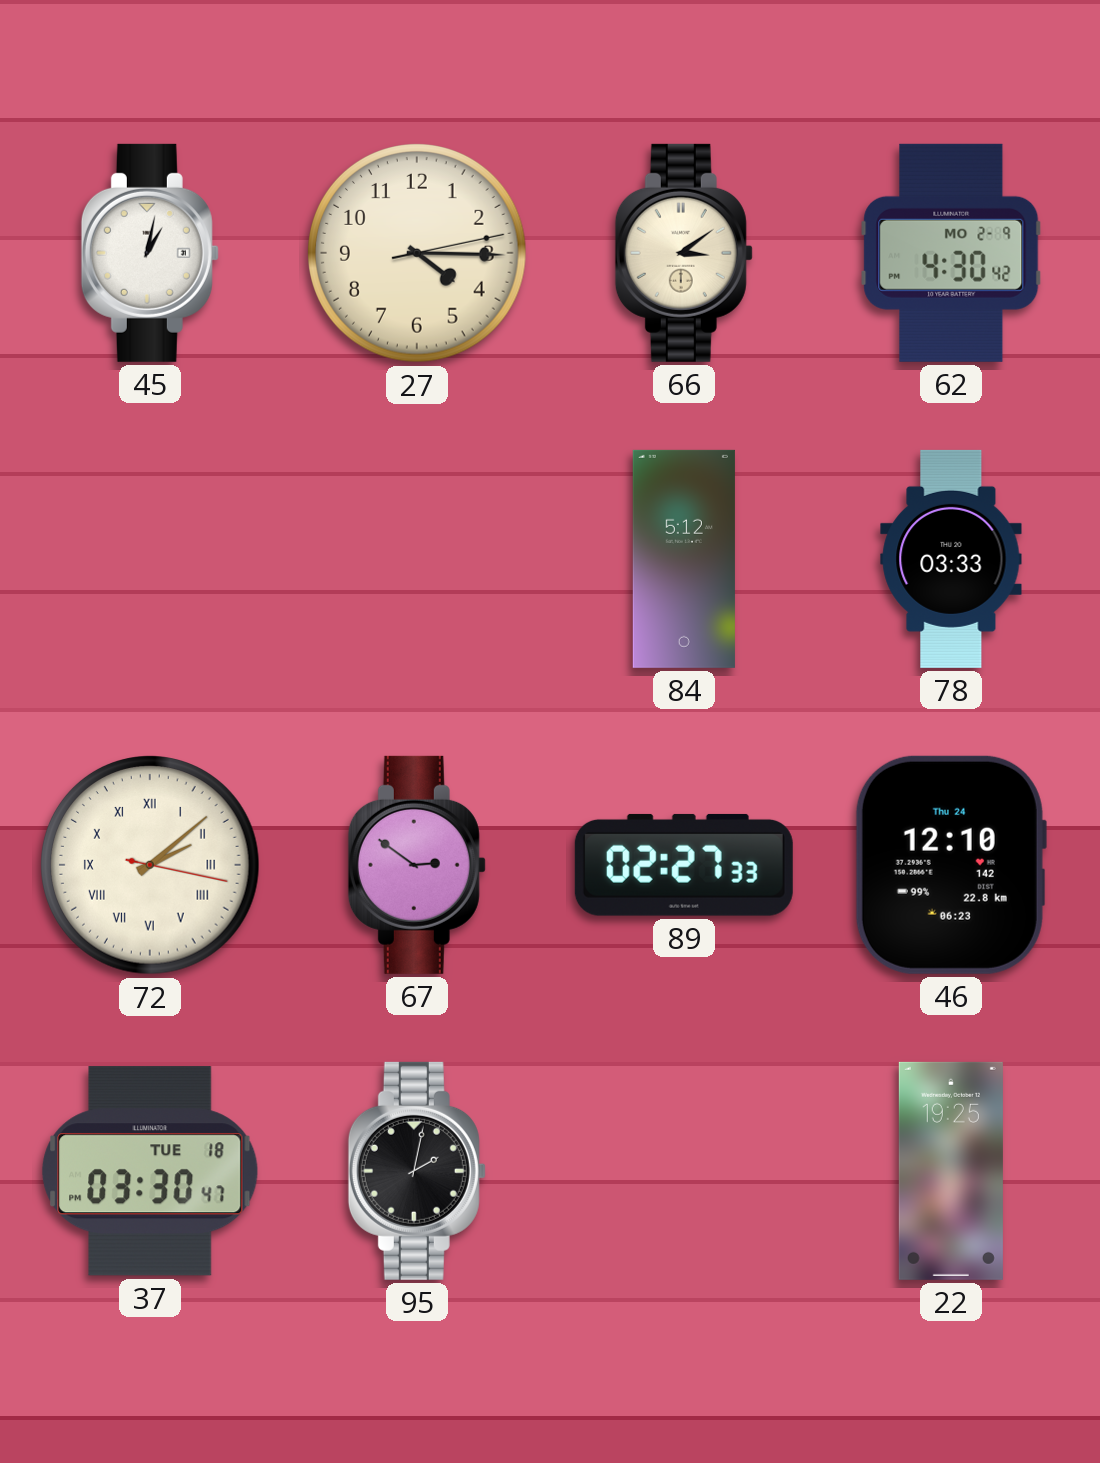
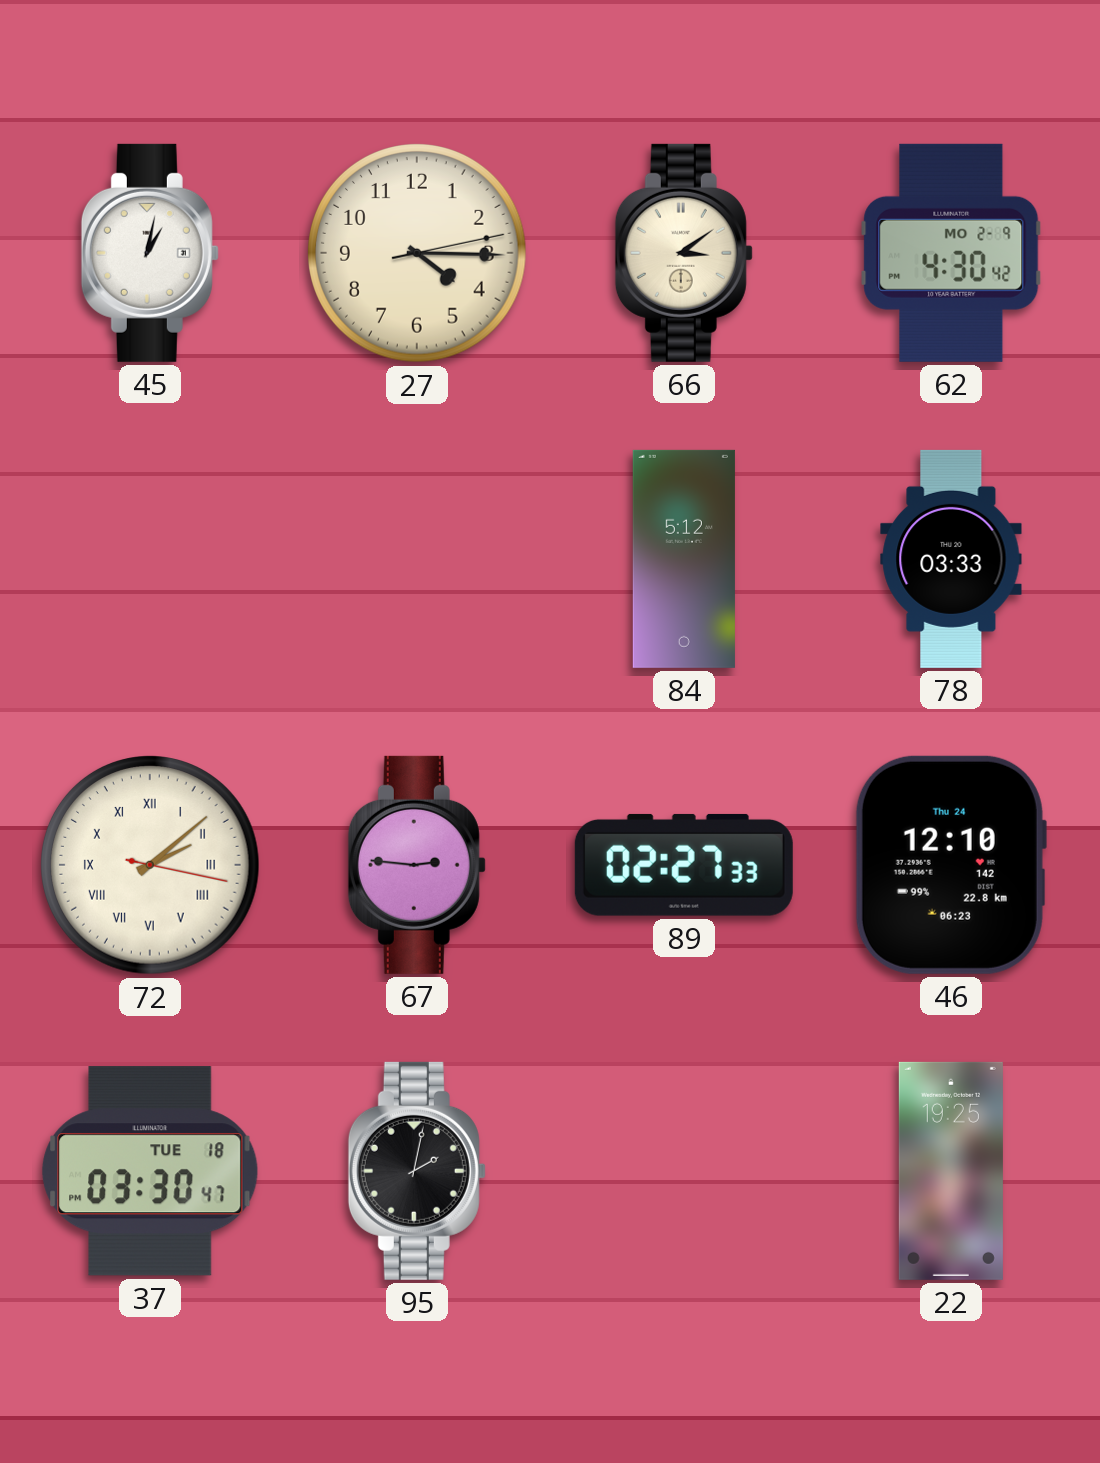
67: 2:51 -> 2:46 (417, 865)
